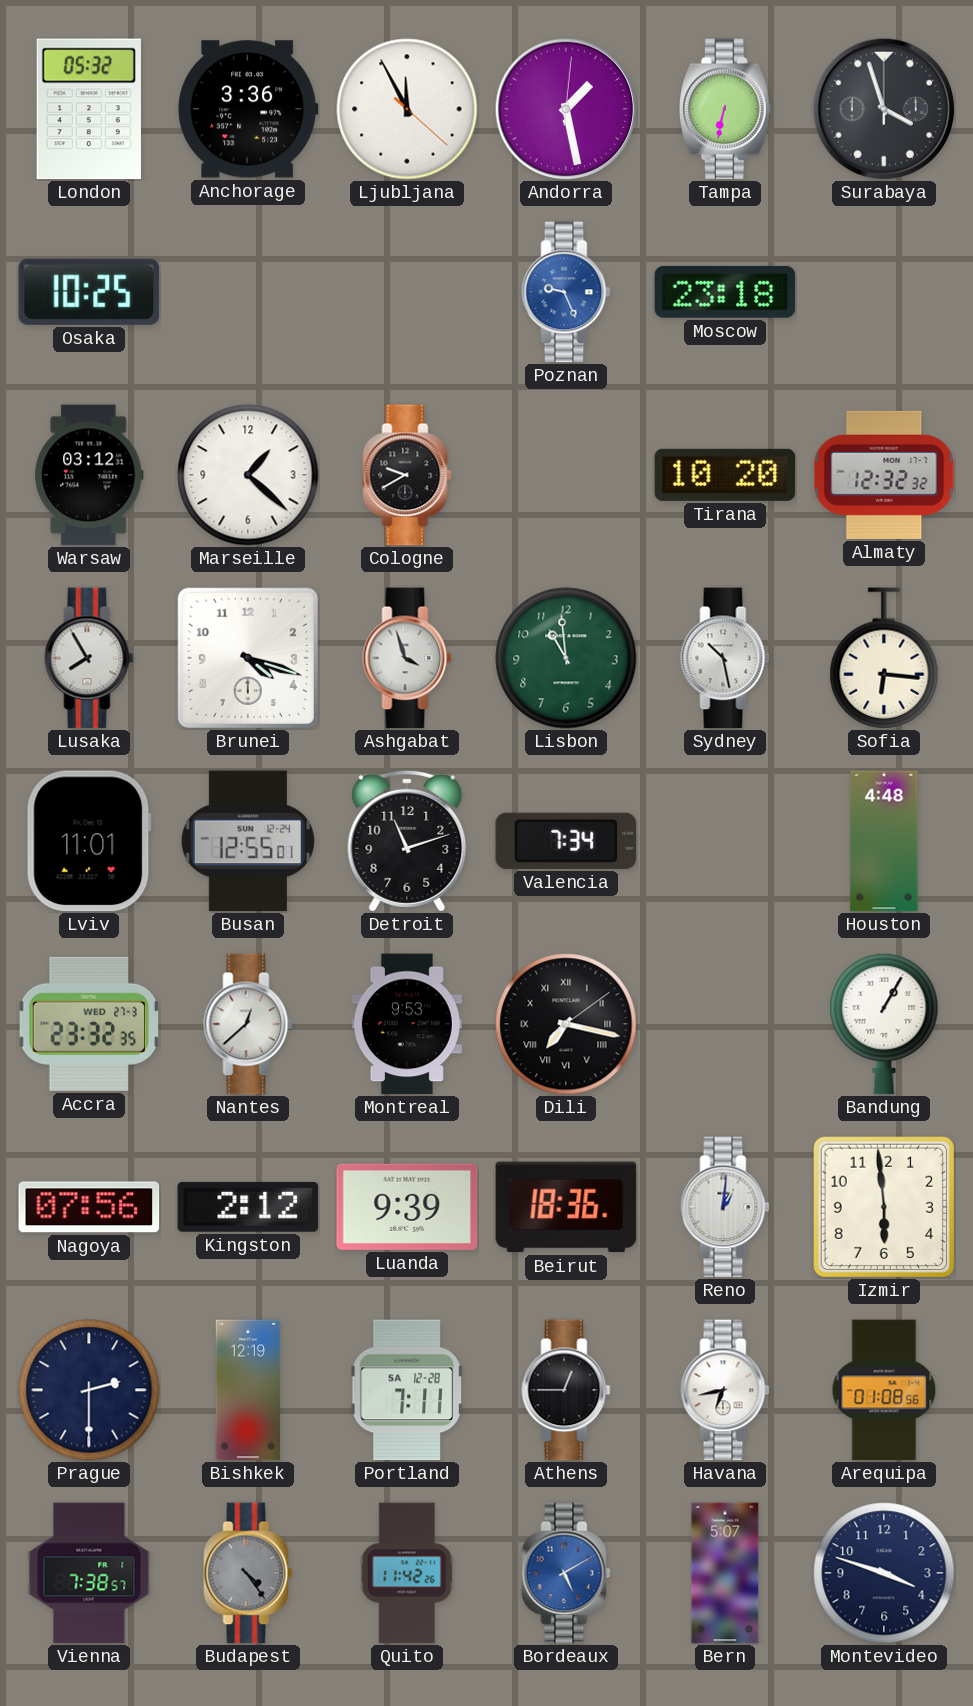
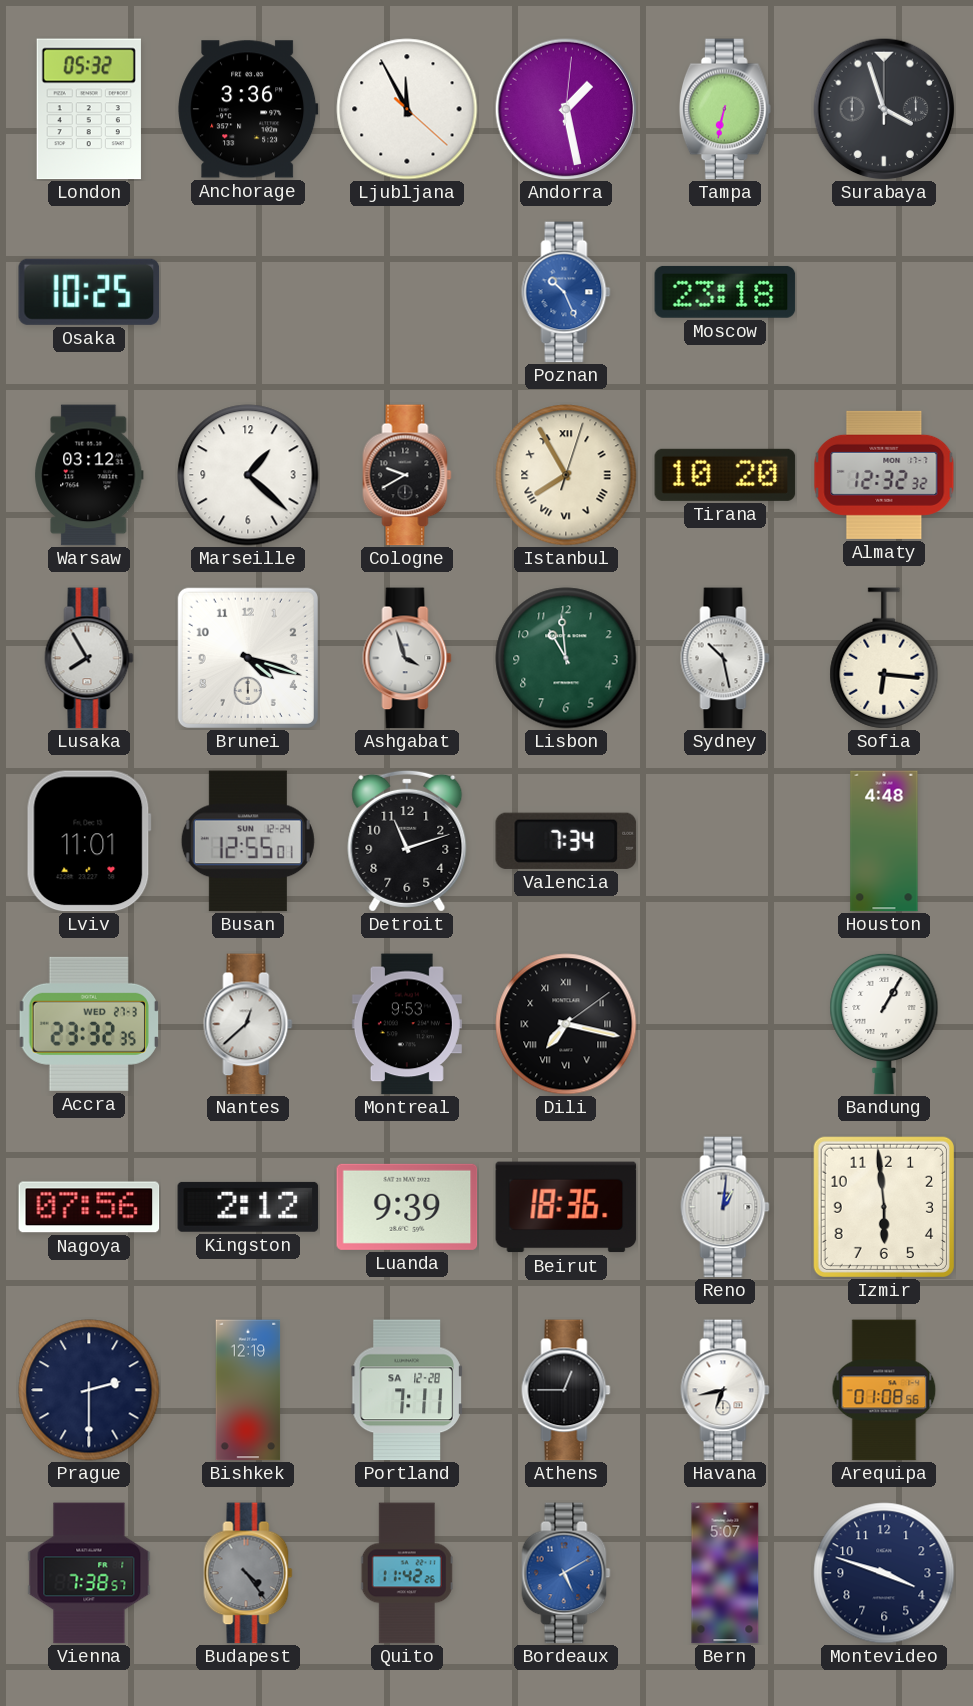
Poznan: 9:26 -> 10:26 (566, 292)
Istanbul: none -> 7:55 (566, 475)
